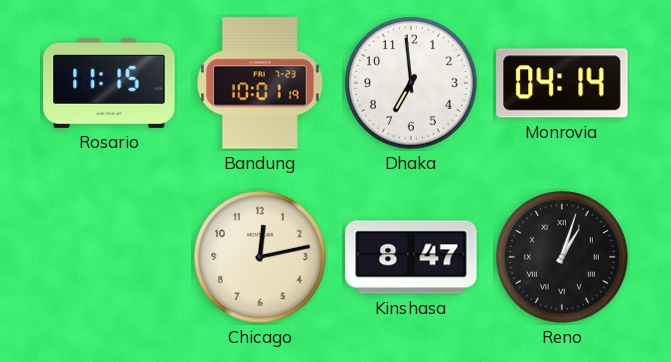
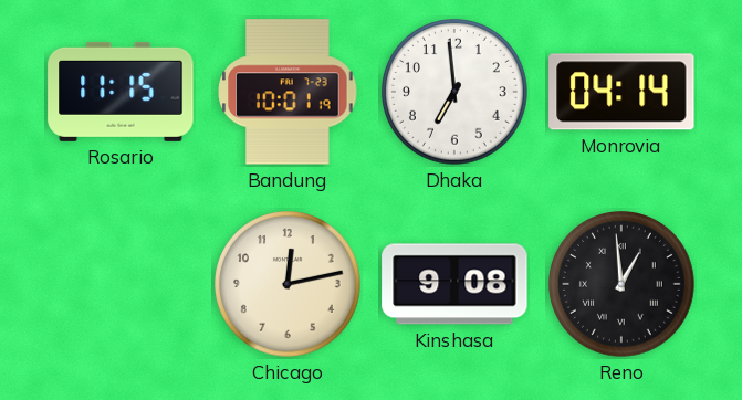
Kinshasa: 8:47 -> 9:08 (454, 284)
Reno: 1:03 -> 12:59 (621, 284)
